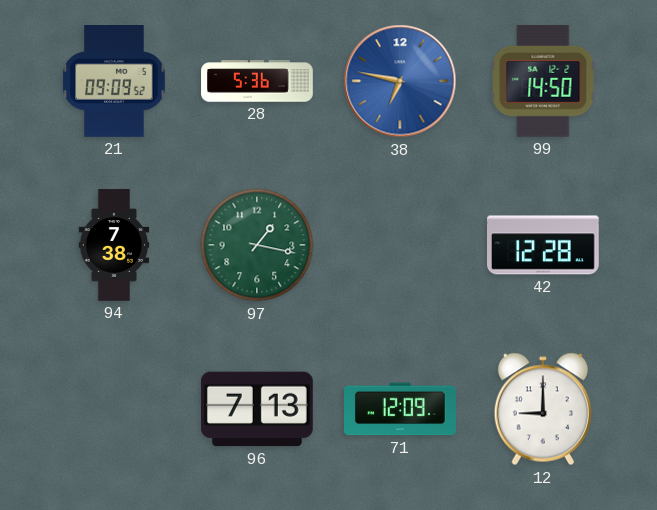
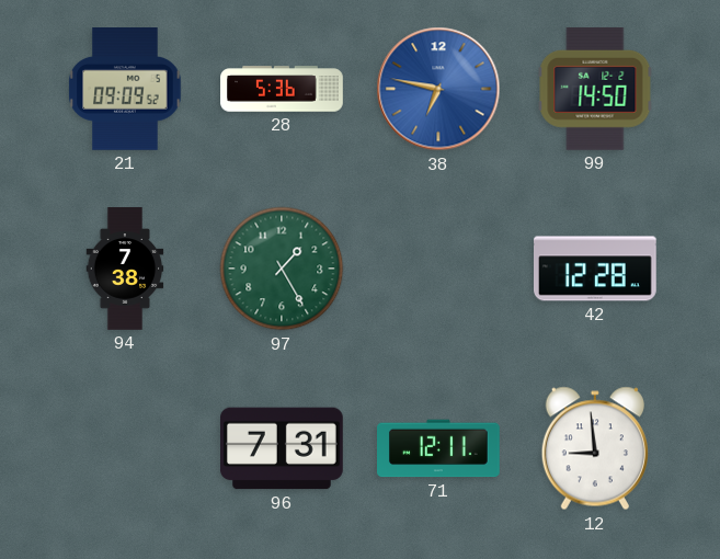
97: 1:17 -> 1:25 (282, 269)
96: 7:13 -> 7:31 (283, 448)
71: 12:09 -> 12:11 (439, 448)
12: 9:00 -> 8:59 (595, 448)
